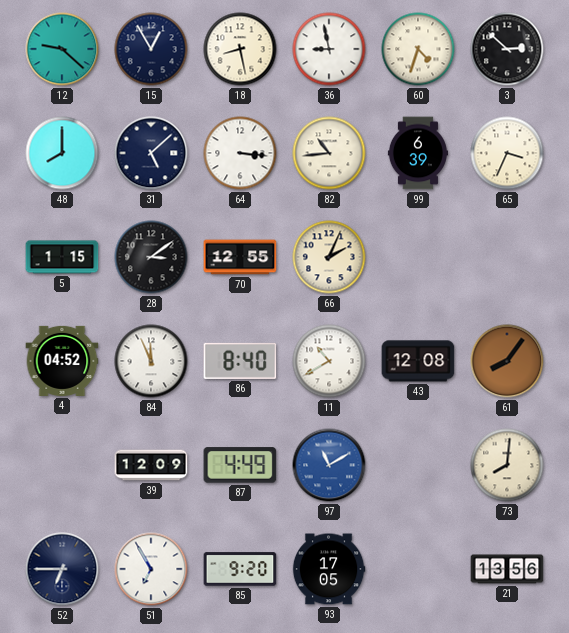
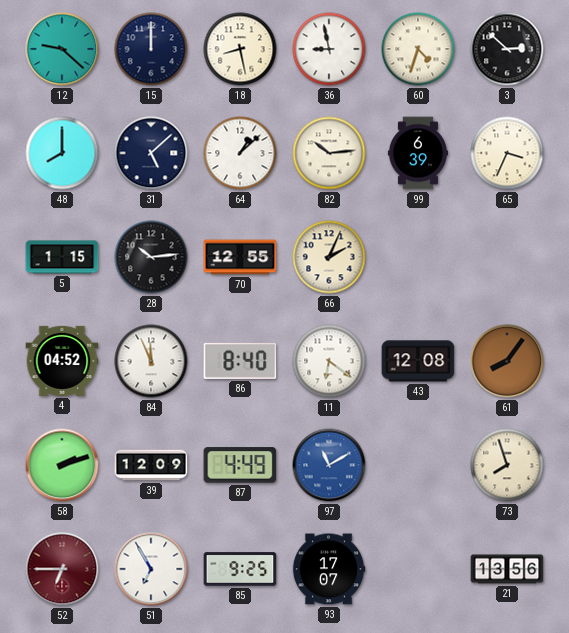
15: 12:55 -> 12:00 (151, 49)
64: 3:16 -> 1:08 (240, 153)
82: 10:44 -> 10:14 (329, 153)
28: 3:09 -> 10:14 (151, 257)
11: 10:40 -> 6:21 (329, 361)
58: none -> 2:12 (62, 465)
73: 8:01 -> 7:57 (507, 465)
52 dial: navy -> burgundy (62, 569)
85: 9:20 -> 9:25 (240, 569)
93: 17:05 -> 17:07 (329, 569)
